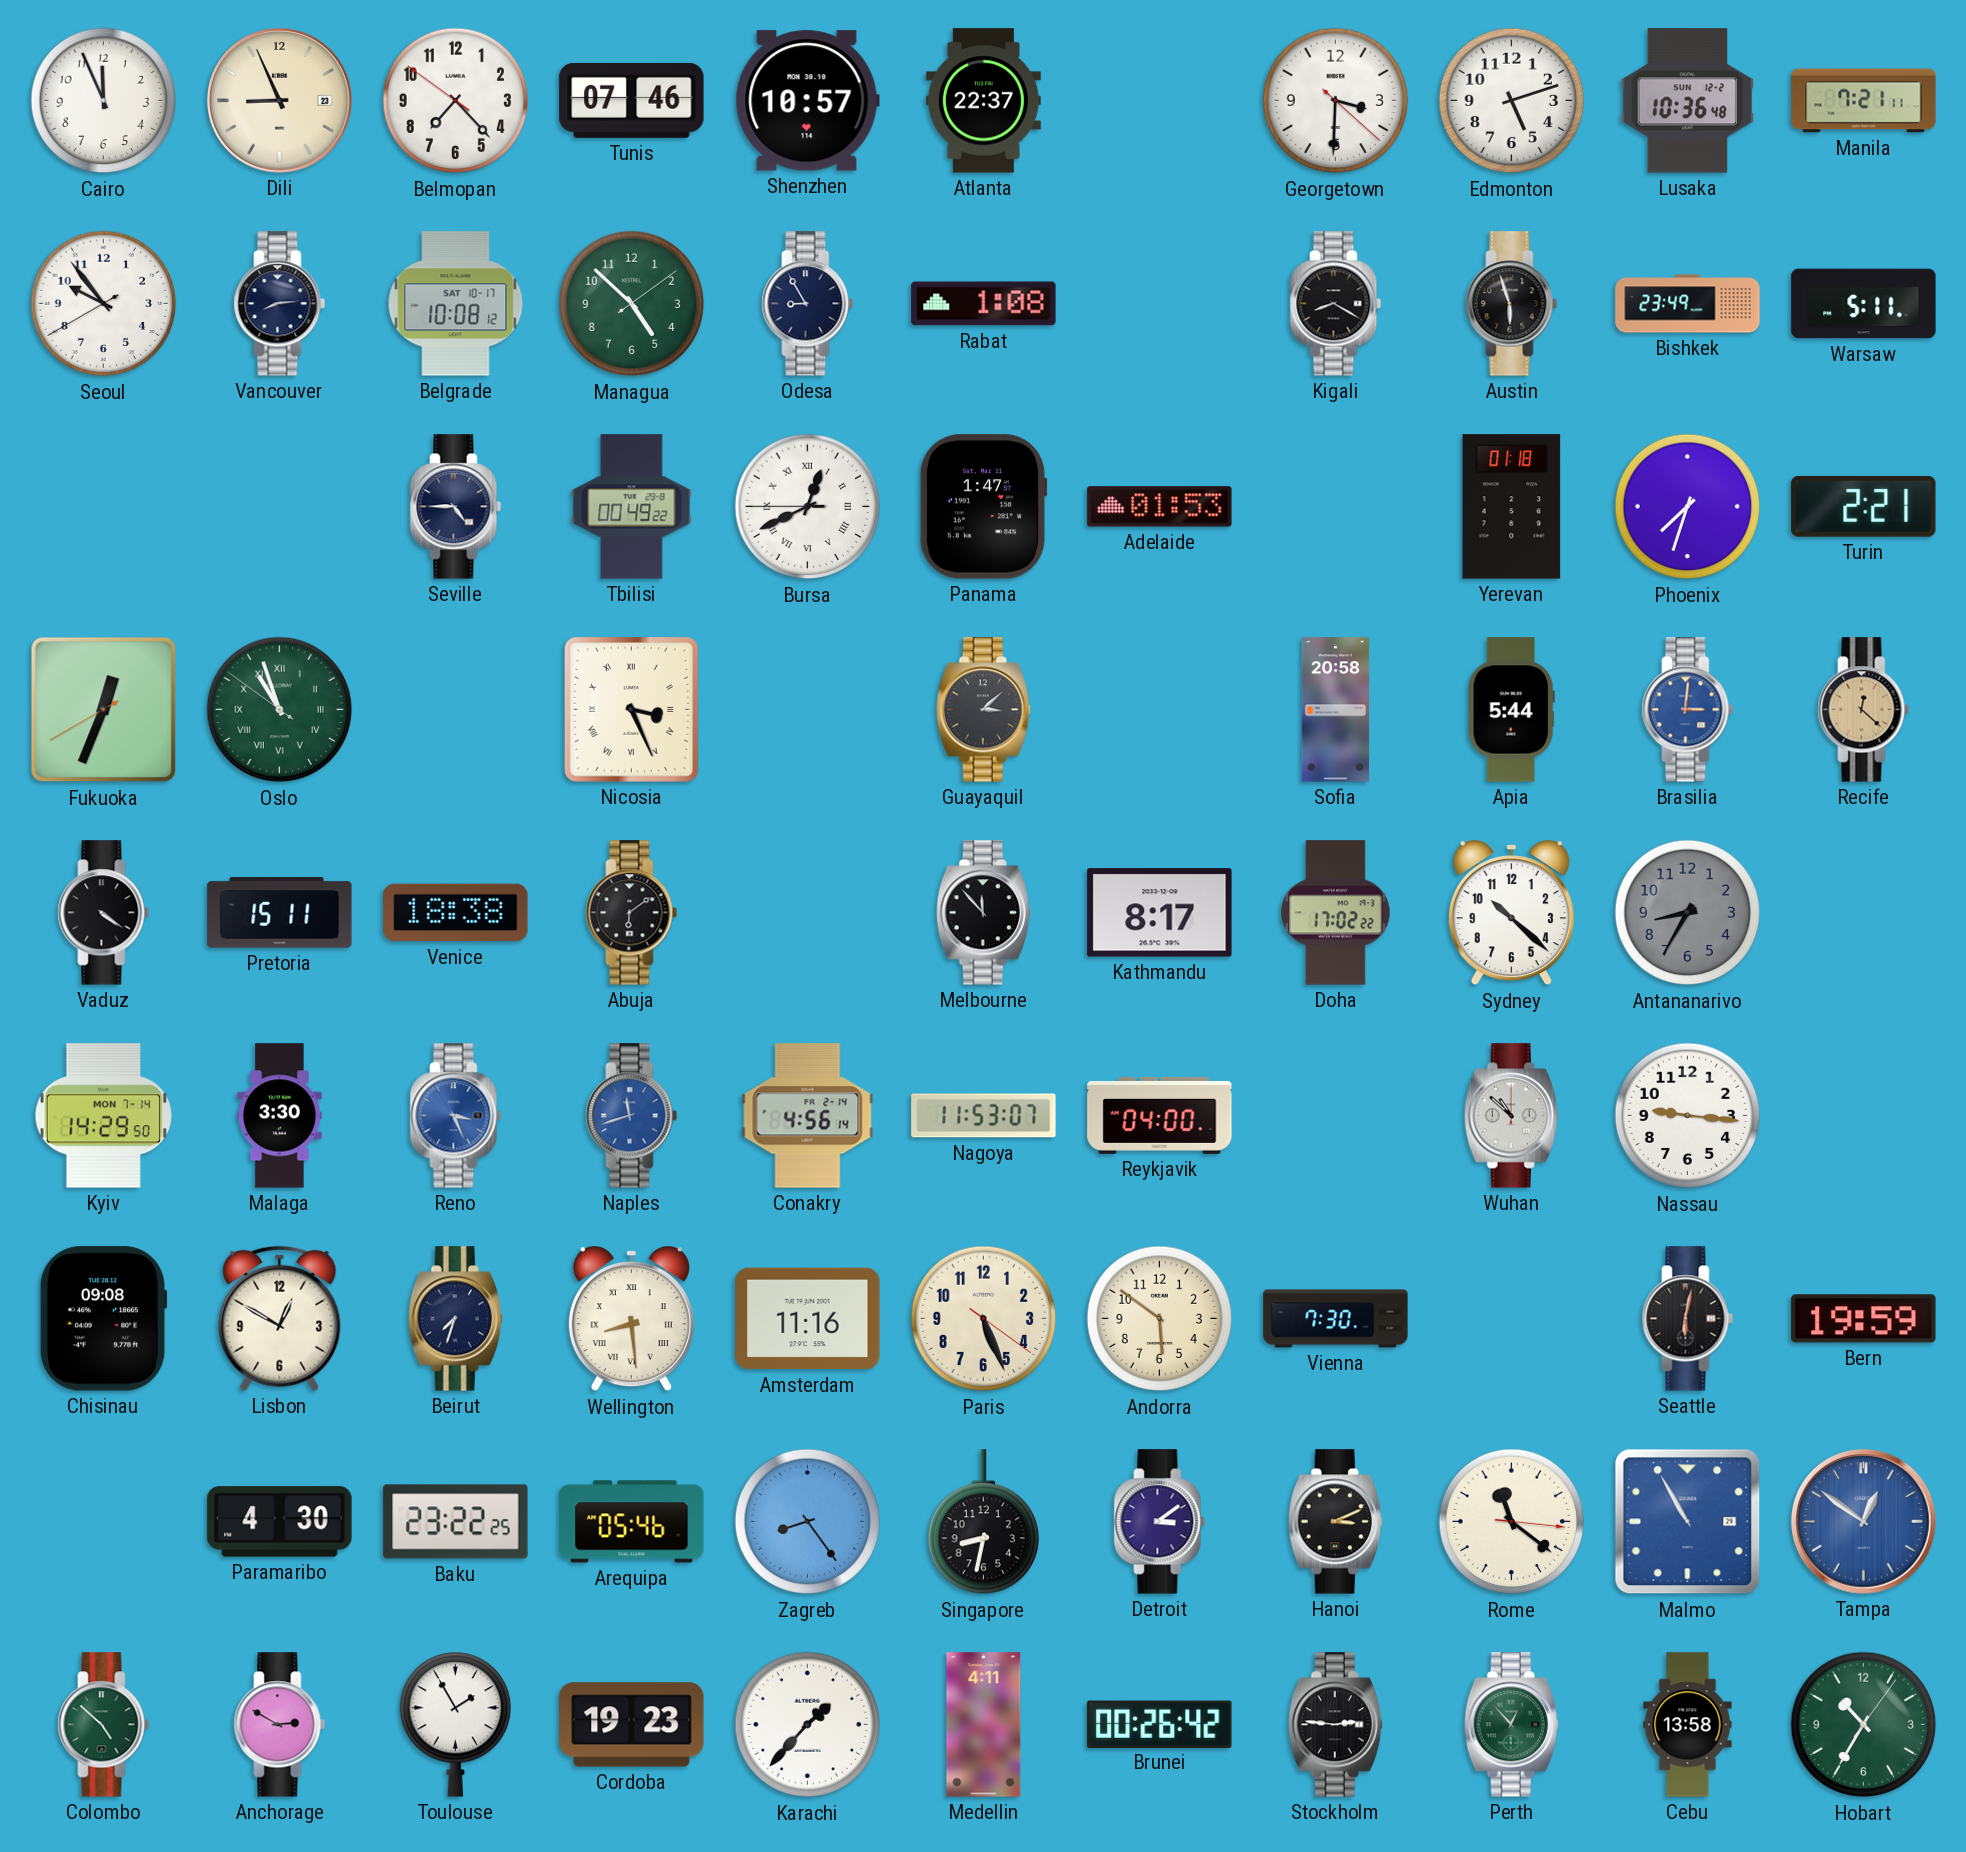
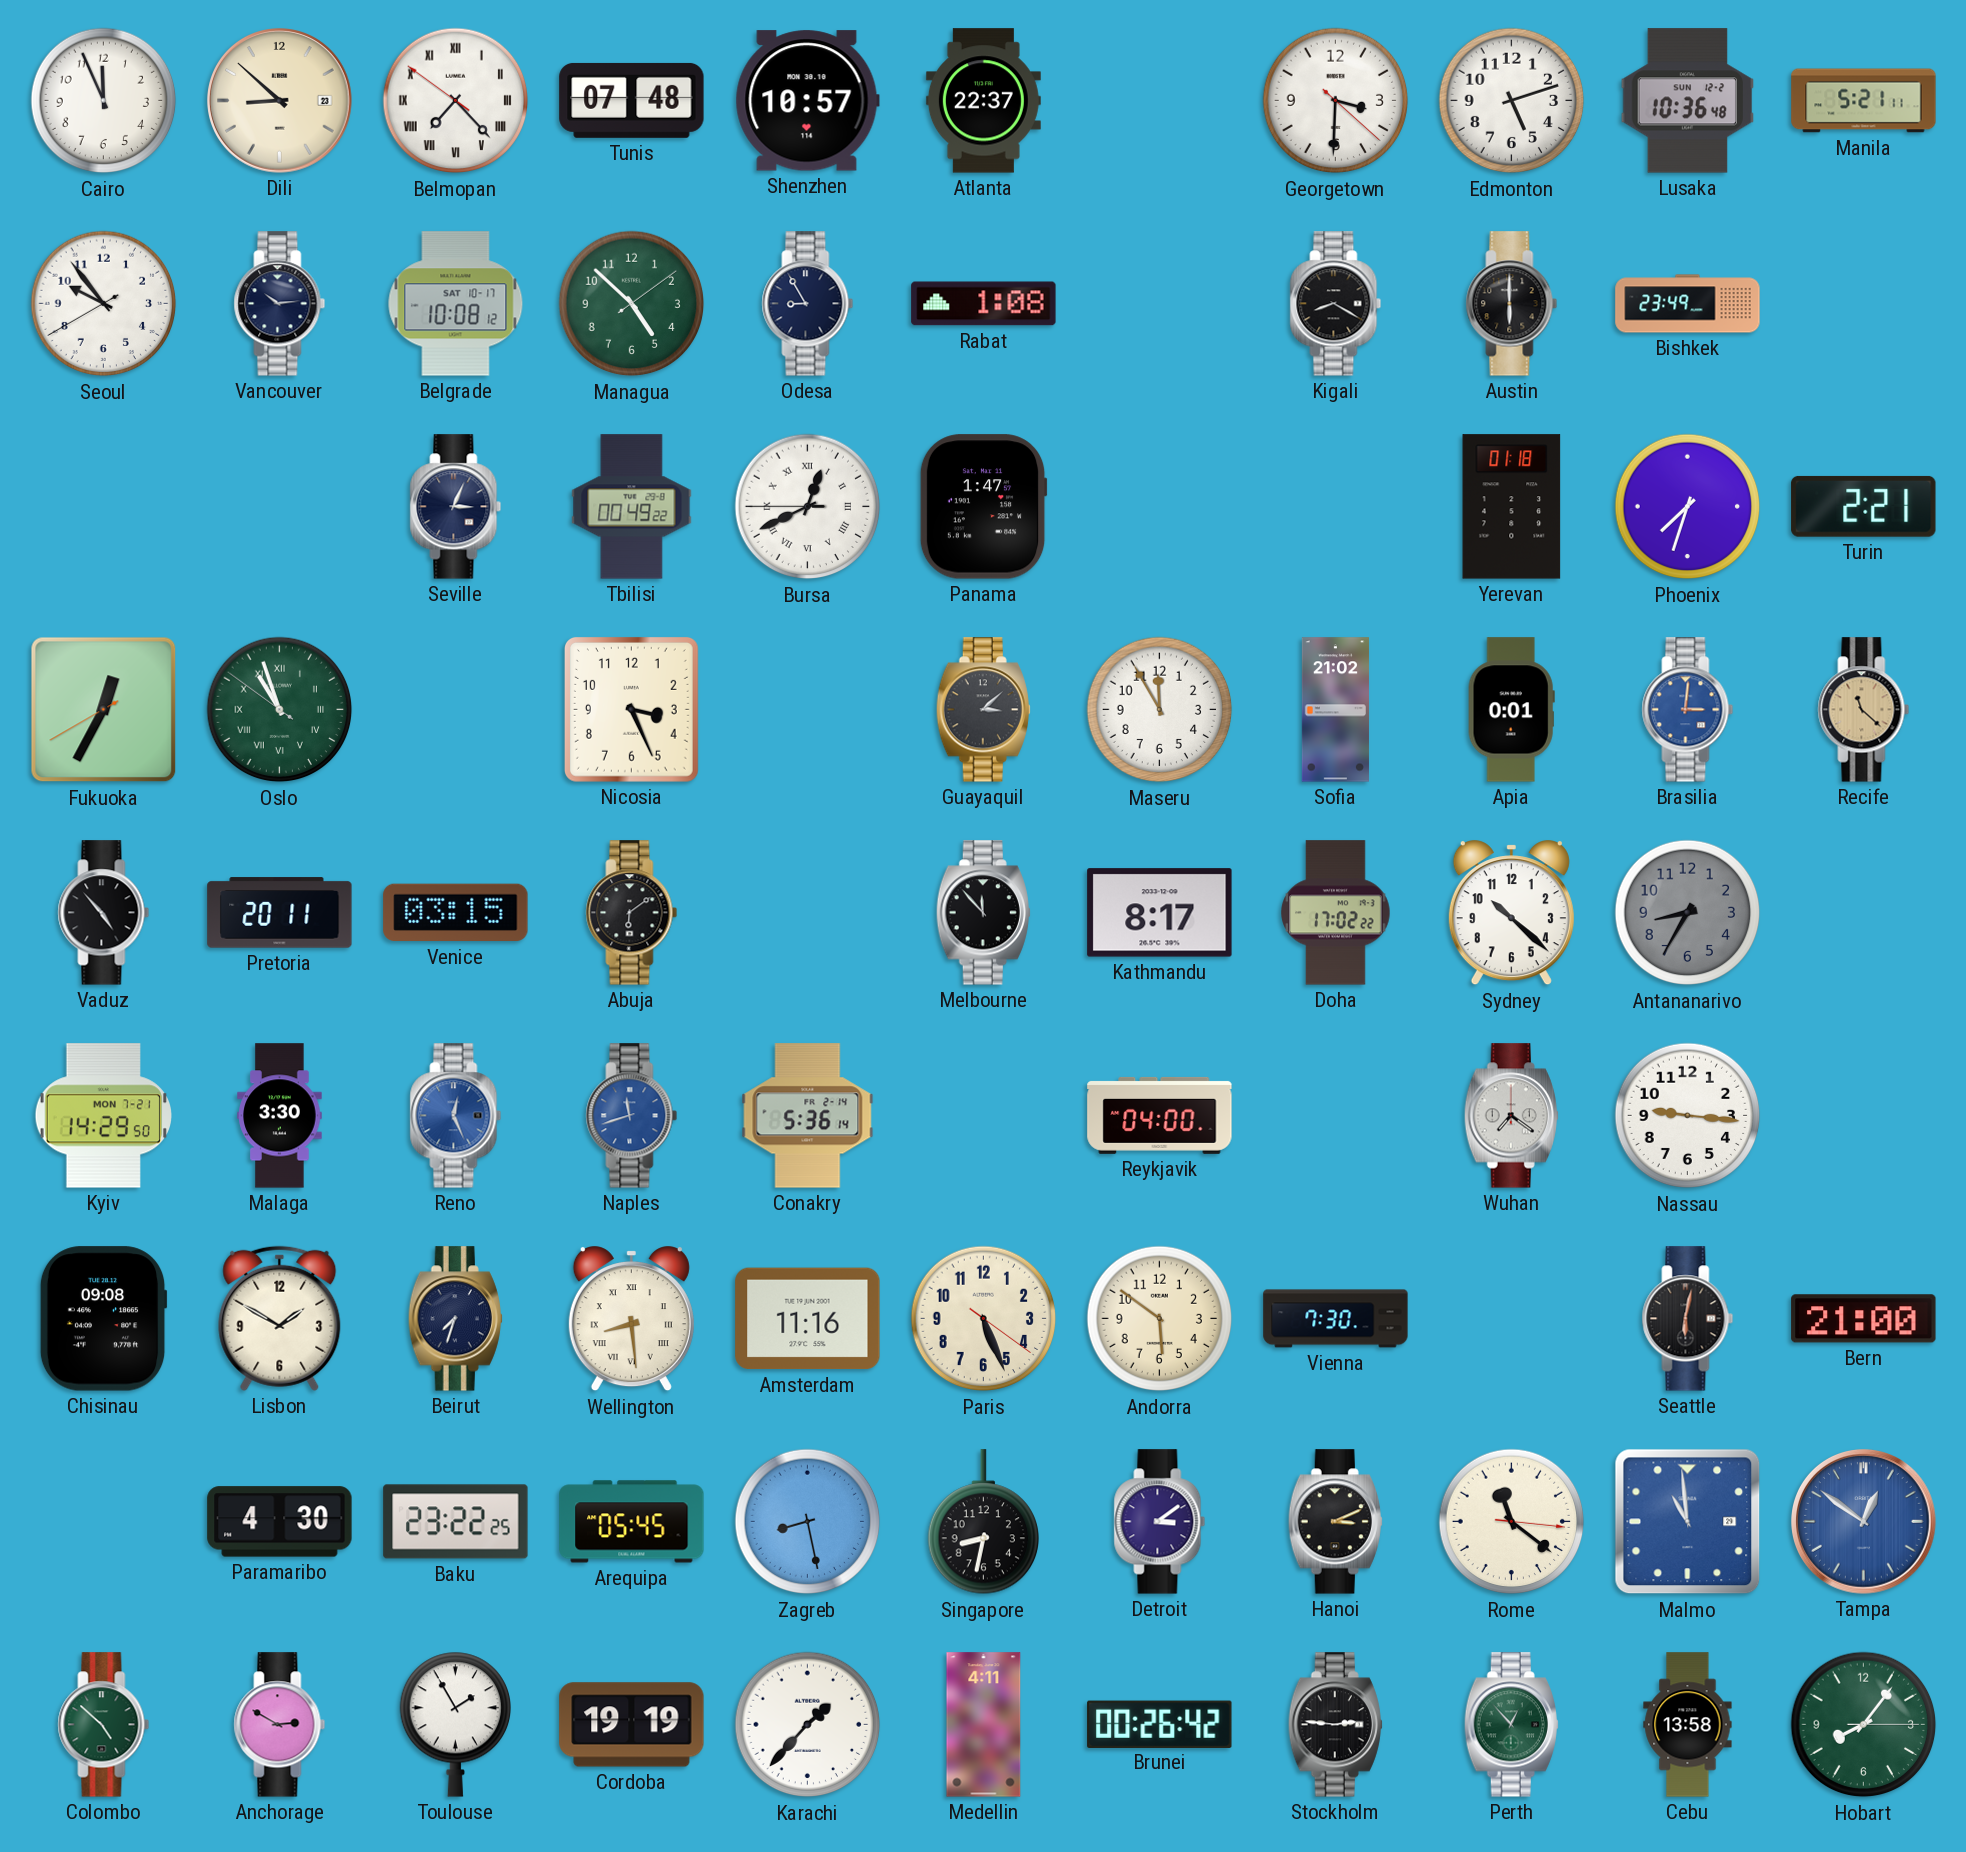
Dili: 8:56 -> 8:52 (280, 101)
Belmopan numerals: Arabic -> Roman (456, 101)
Tunis: 07:46 -> 07:48 (632, 100)
Manila: 7:21 -> 5:21 (1864, 101)
Vancouver: 8:14 -> 10:14 (280, 304)
Austin: 5:57 -> 6:00 (1512, 304)
Warsaw: 5:11 -> none (1864, 304)
Seville: 4:45 -> 3:04 (456, 507)
Adelaide: 01:53 -> none (1160, 507)
Fukuoka: 12:33 -> 12:34 (104, 710)
Nicosia numerals: Roman -> Arabic (631, 709)
Maseru: none -> 11:55 (1160, 710)
Sofia: 20:58 -> 21:02 (1335, 710)
Apia: 5:44 -> 0:01 (1511, 710)
Recife: 12:22 -> 11:22 (1864, 710)
Vaduz: 4:21 -> 4:53 (104, 913)
Pretoria: 15:11 -> 20:11 (280, 913)
Venice: 18:38 -> 03:15 (456, 913)
Kyiv date: MON 7-14 -> MON 7-21 (103, 1116)
Reno: 3:26 -> 12:26 (456, 1116)
Conakry: 4:56 -> 5:36 (808, 1116)
Nagoya: 11:53 -> none (984, 1116)
Wuhan: 10:52 -> 7:21 (1511, 1116)
Lisbon: 12:50 -> 1:50 (280, 1318)
Bern: 19:59 -> 21:00 (1864, 1319)
Arequipa: 05:46 -> 05:45 (632, 1522)
Zagreb: 8:24 -> 8:28 (808, 1522)
Malmo: 10:55 -> 10:59 (1688, 1522)
Cordoba: 19:23 -> 19:19 (632, 1725)
Hobart: 10:35 -> 8:06 (1864, 1725)
